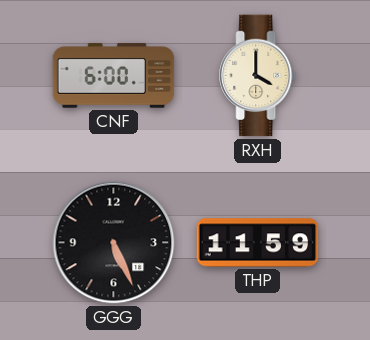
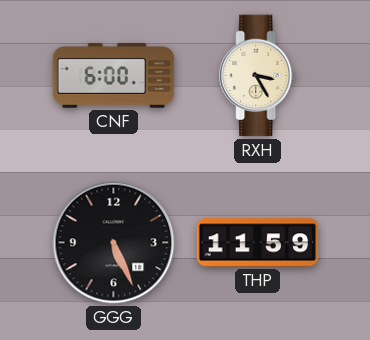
RXH: 4:00 -> 3:25 (258, 76)
